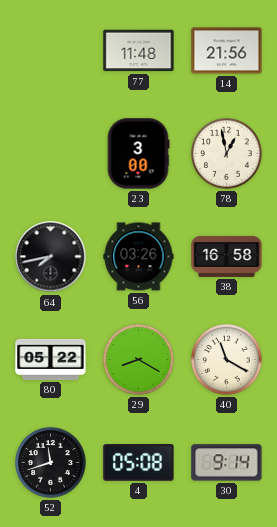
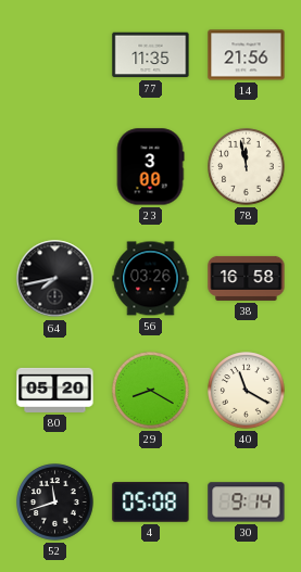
77: 11:48 -> 11:35 (151, 55)
78: 12:58 -> 11:58 (247, 167)
80: 05:22 -> 05:20 (55, 390)
